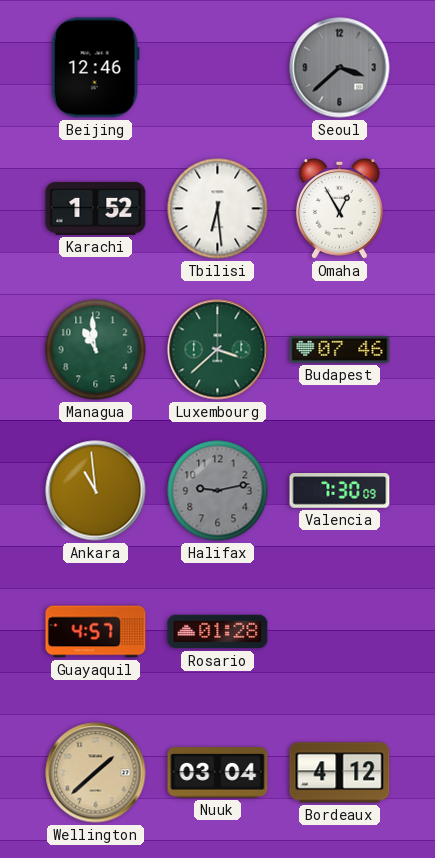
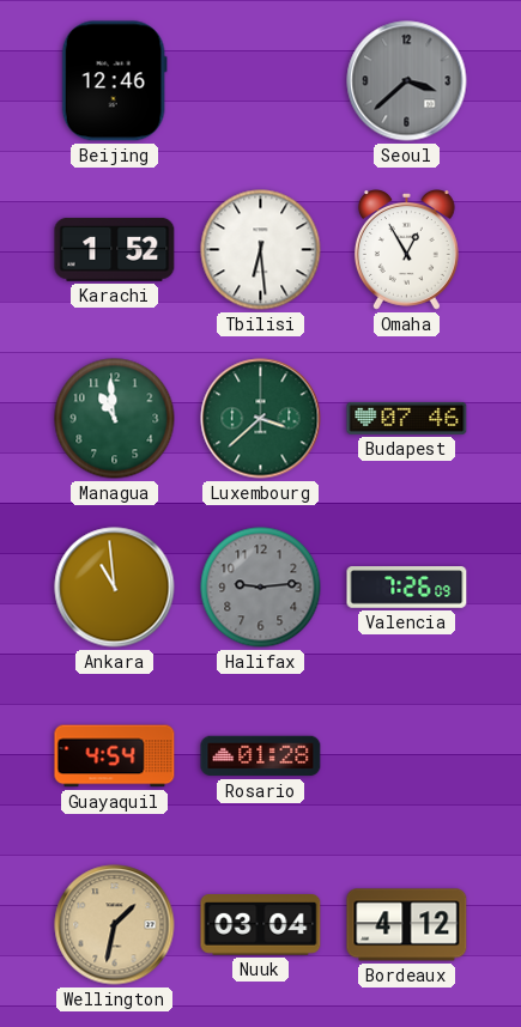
Halifax: 9:13 -> 9:14 (261, 588)
Valencia: 7:30 -> 7:26 (407, 588)
Guayaquil: 4:57 -> 4:54 (115, 756)
Wellington: 1:38 -> 1:32 (115, 925)
